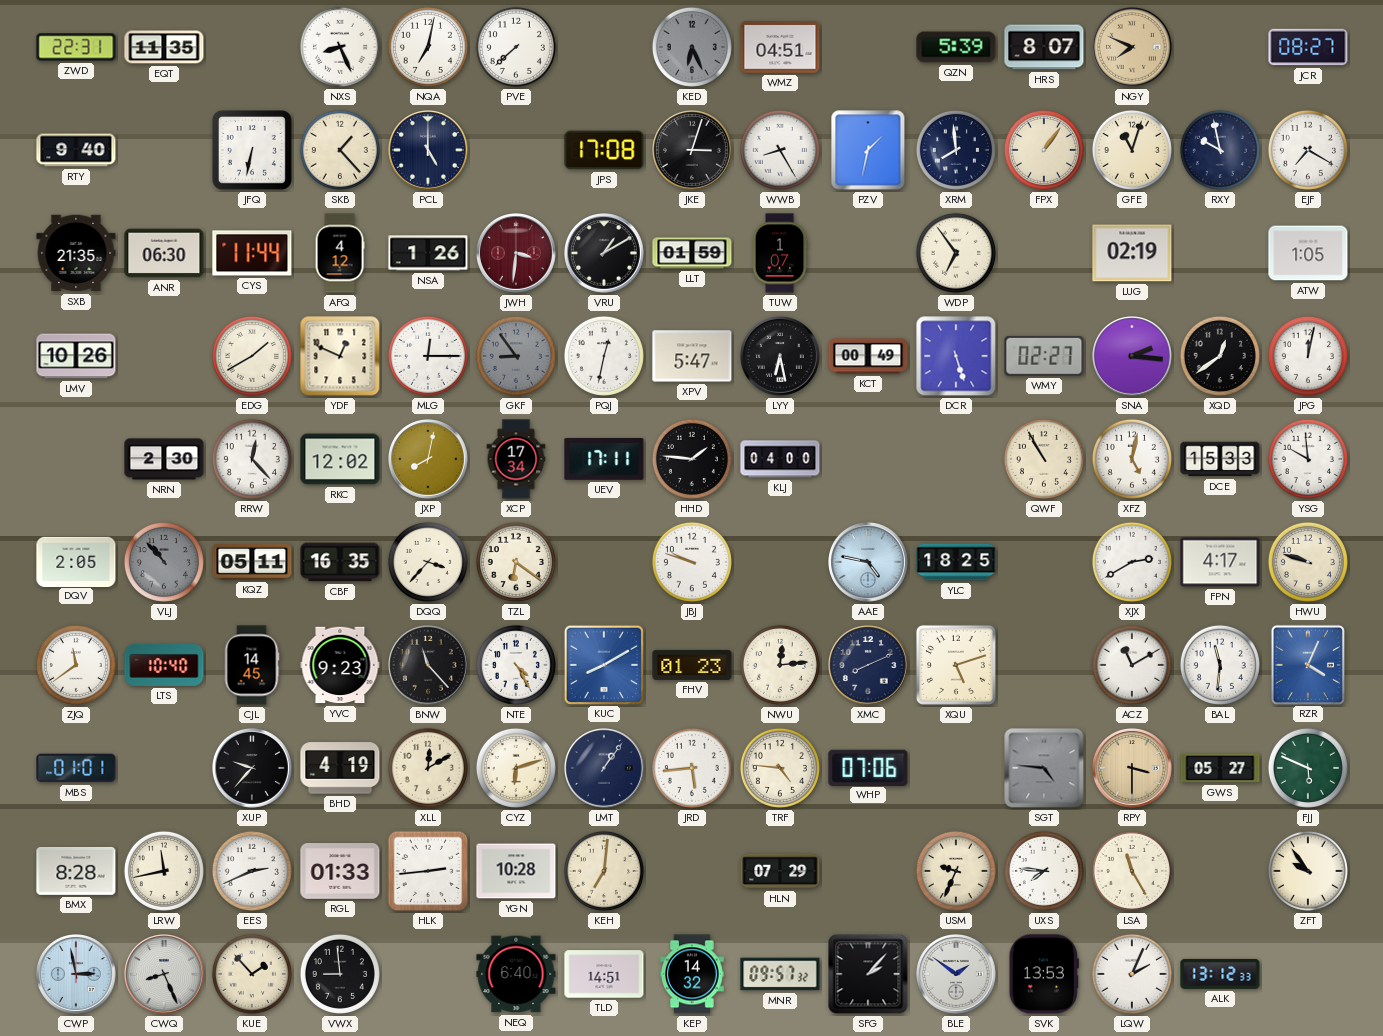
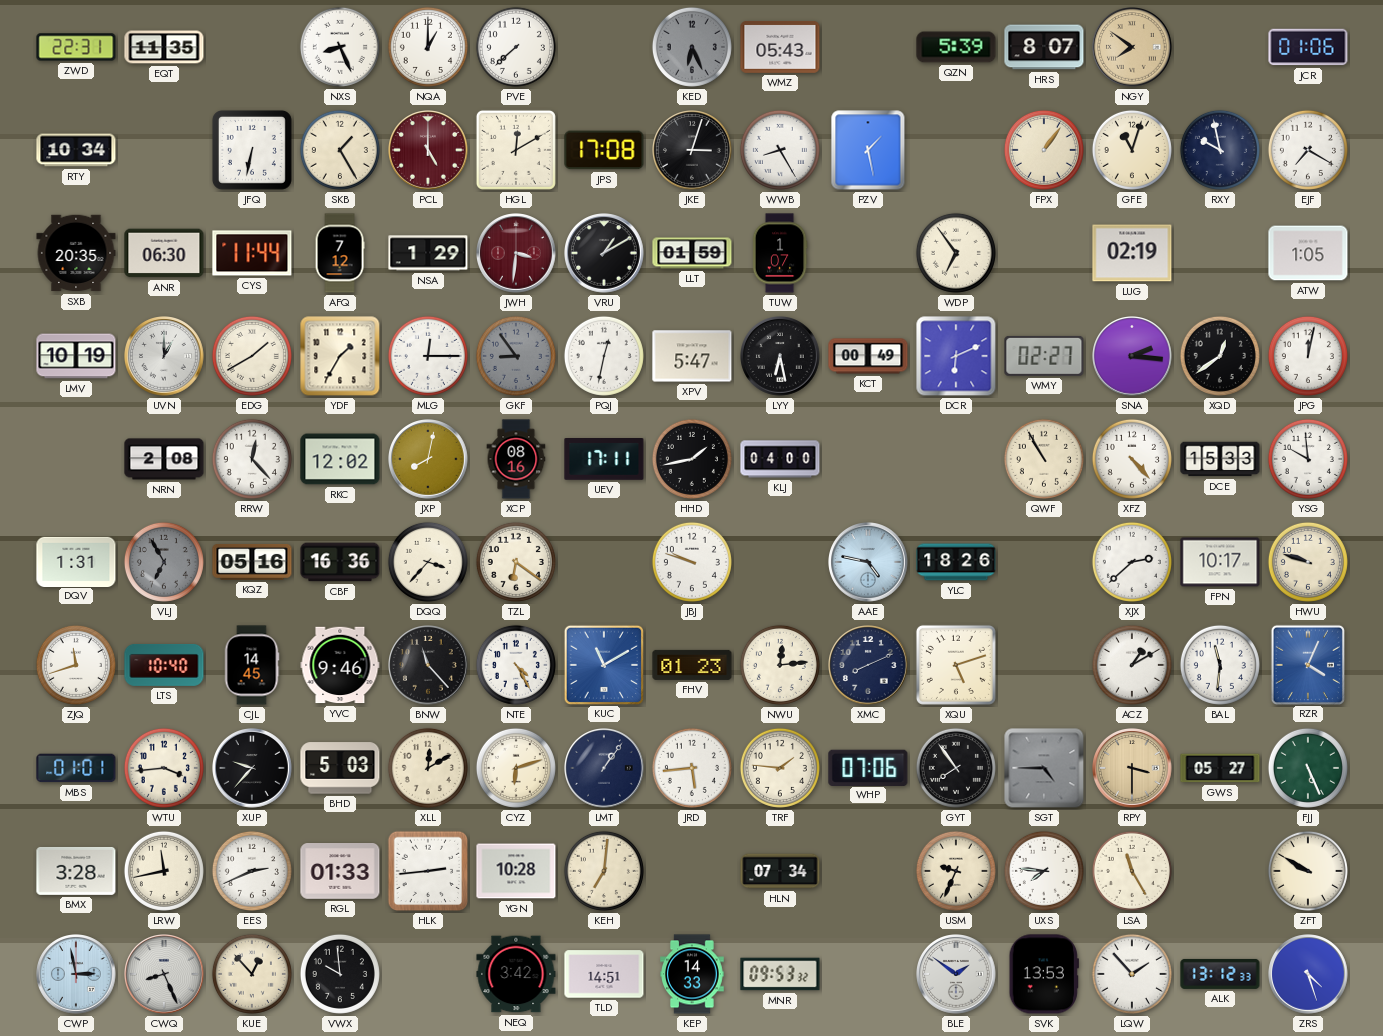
NQA: 7:02 -> 1:00 (428, 47)
WMZ: 04:51 -> 05:43 (780, 48)
NGY: 7:49 -> 7:51 (1133, 48)
JCR: 08:27 -> 01:06 (1308, 47)
RTY: 9:40 -> 10:34 (76, 150)
SKB: 1:23 -> 1:25 (340, 150)
PCL dial: navy -> burgundy (429, 151)
HGL: none -> 12:10 (516, 150)
PZV: 1:32 -> 1:28 (868, 150)
XRM: 7:59 -> none (956, 150)
SXB: 21:35 -> 20:35 (76, 253)
AFQ: 4:12 -> 7:12 (340, 253)
NSA: 1:26 -> 1:29 (428, 253)
LMV: 10:26 -> 10:19 (76, 356)
UVN: none -> 1:00 (165, 357)
YDF: 12:49 -> 1:35 (340, 356)
DCR: 5:27 -> 6:11 (956, 356)
NRN: 2:30 -> 2:08 (164, 459)
XCP: 17:34 -> 08:16 (516, 459)
HHD: 1:46 -> 1:43 (692, 459)
XFZ: 5:02 -> 4:23 (1132, 459)
DQV: 2:05 -> 1:31 (76, 561)
VLJ: 10:53 -> 6:55 (164, 562)
KQZ: 05:11 -> 05:16 (252, 562)
CBF: 16:35 -> 16:36 (340, 562)
YLC: 18:25 -> 18:26 (956, 562)
XJX: 2:40 -> 2:38 (1132, 562)
FPN: 4:17 -> 10:17 (1220, 562)
ZJQ: 11:39 -> 11:42 (76, 665)
YVC: 9:23 -> 9:46 (340, 665)
KUC: 8:10 -> 11:10 (603, 664)
ACZ: 11:10 -> 1:10 (1132, 665)
WTU: none -> 3:44 (164, 768)
BHD: 4:19 -> 5:03 (340, 768)
TRF: 4:46 -> 1:46 (780, 768)
GYT: none -> 7:54 (956, 768)
SGT: 4:46 -> 4:45 (1044, 768)
FJJ: 5:49 -> 5:26 (1308, 768)
BMX: 8:28 -> 3:28 (76, 871)
HLN: 07:29 -> 07:34 (780, 871)
ZFT: 9:54 -> 9:50 (1308, 871)
KUE: 1:53 -> 12:53 (252, 974)
VWX: 8:59 -> 9:59 (340, 974)
NEQ: 6:40 -> 3:42 (516, 974)
KEP: 14:32 -> 14:33 (693, 974)
MNR: 09:57 -> 09:53 (780, 974)
SFG: 2:07 -> none (868, 974)
LQW: 2:04 -> 1:53 (1132, 974)
ZRS: none -> 4:27 (1309, 975)
